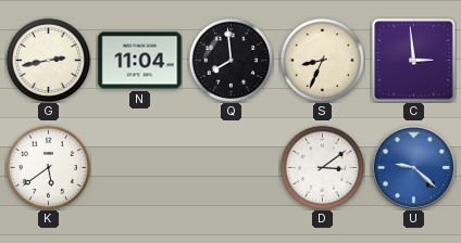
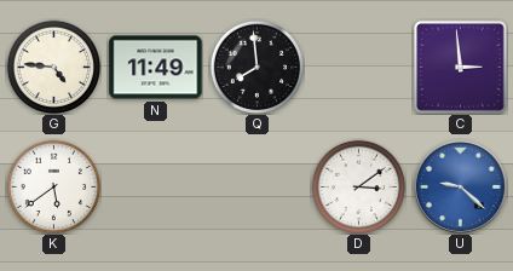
G: 2:43 -> 4:46 (53, 67)
N: 11:04 -> 11:49 (156, 68)
S: 8:34 -> none (322, 60)
